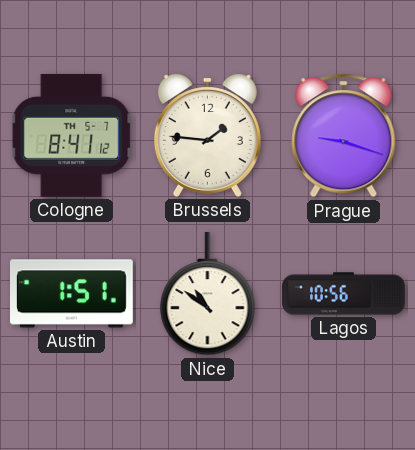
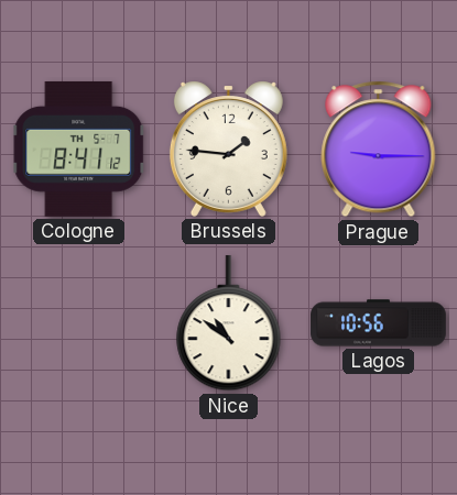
Prague: 9:18 -> 9:15 (379, 150)
Austin: 1:51 -> none (72, 294)
